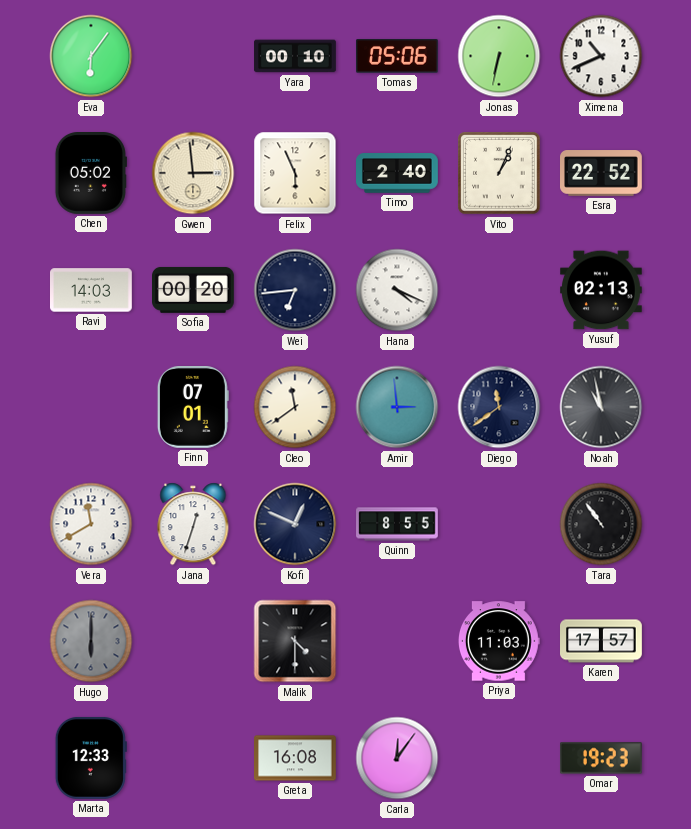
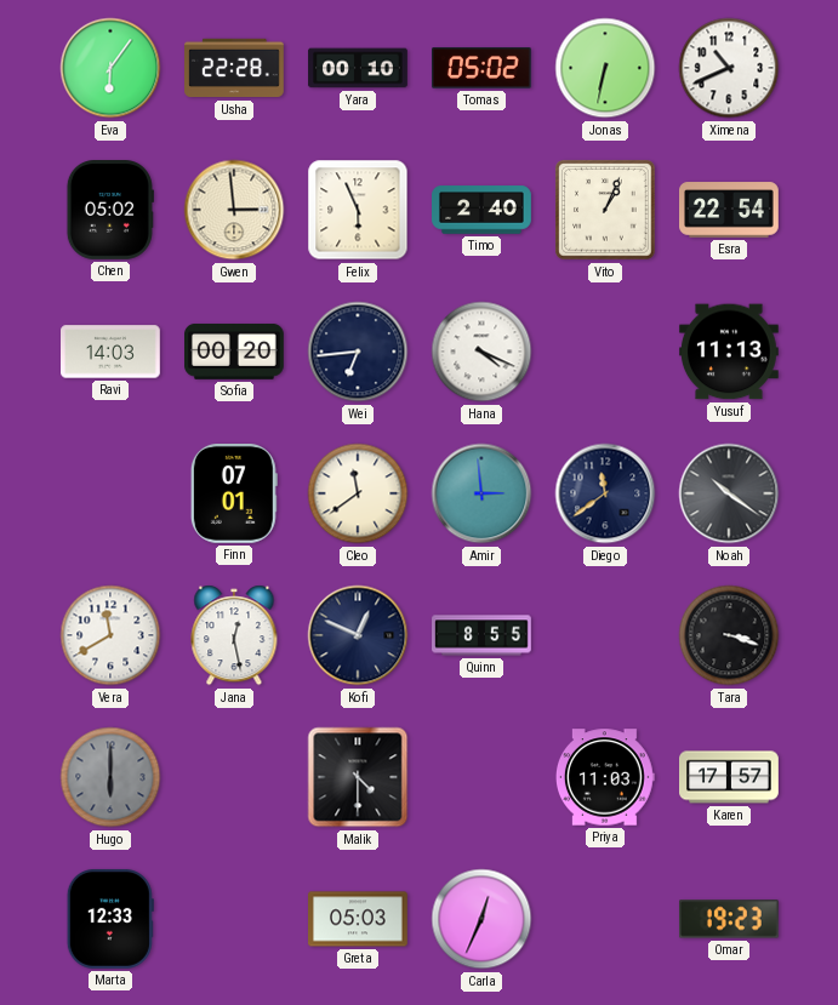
Usha: none -> 22:28 (235, 68)
Tomas: 05:06 -> 05:02 (483, 68)
Esra: 22:52 -> 22:54 (730, 210)
Yusuf: 02:13 -> 11:13 (730, 352)
Noah: 10:58 -> 10:21 (729, 493)
Jana: 12:33 -> 12:28 (234, 635)
Tara: 10:54 -> 3:18 (729, 635)
Greta: 16:08 -> 05:03 (359, 919)
Carla: 12:06 -> 12:34 (481, 919)
